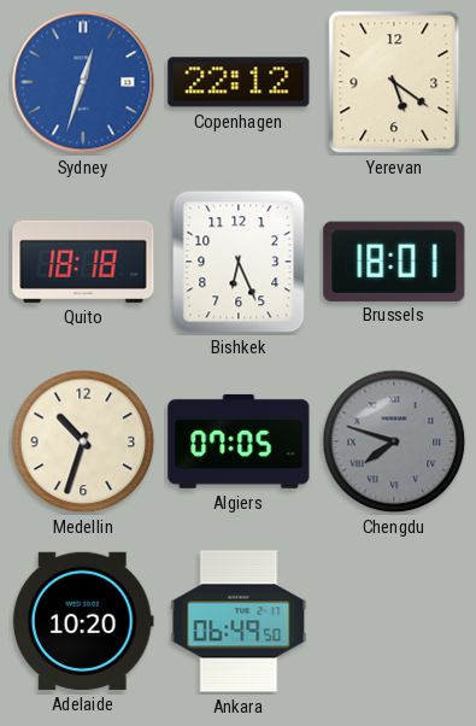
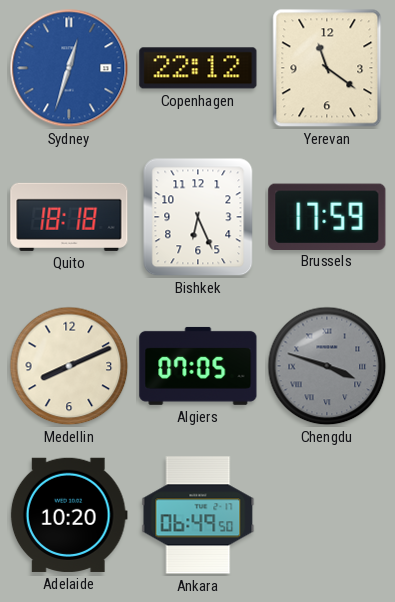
Yerevan: 5:21 -> 11:21 (327, 68)
Brussels: 18:01 -> 17:59 (327, 216)
Medellin: 10:33 -> 8:11 (69, 366)
Chengdu: 7:48 -> 3:48 (327, 366)
